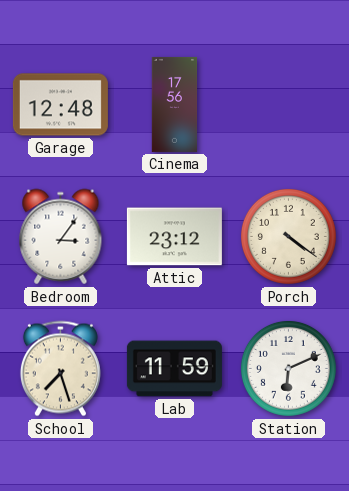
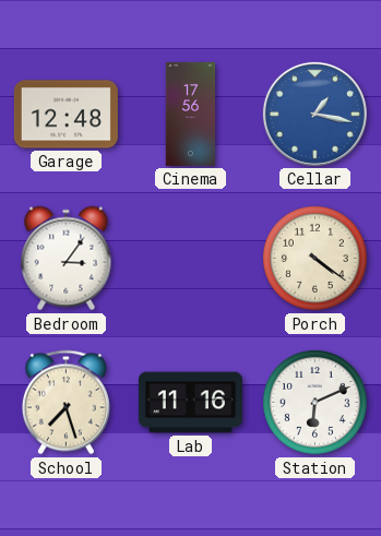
Cellar: none -> 1:17 (314, 114)
Attic: 23:12 -> none (174, 237)
Lab: 11:59 -> 11:16 (190, 403)
